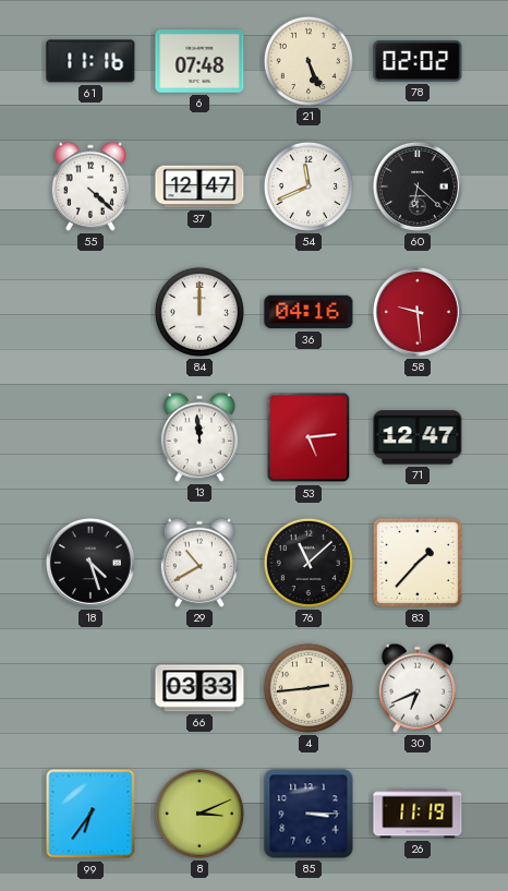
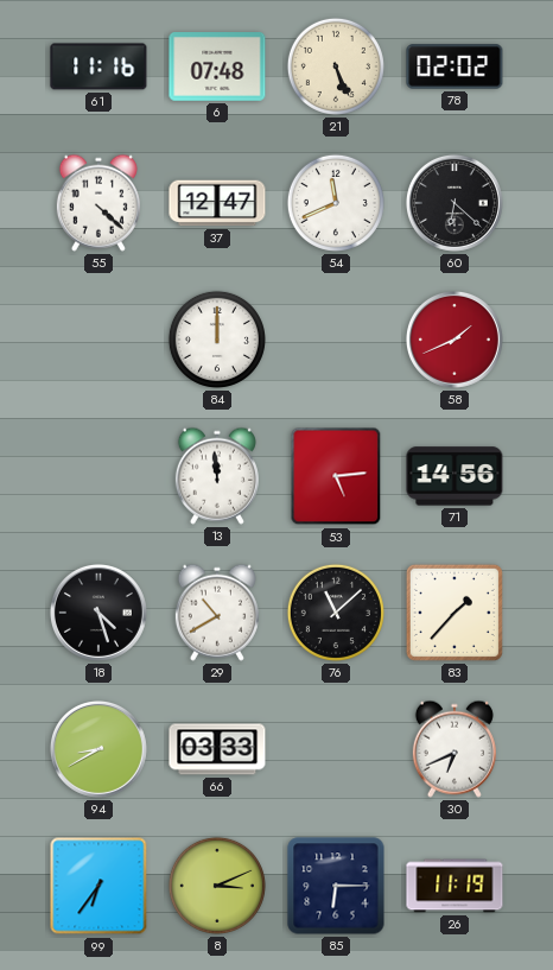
36: 04:16 -> none (309, 312)
58: 9:29 -> 1:41 (455, 340)
71: 12:47 -> 14:56 (455, 476)
94: none -> 8:40 (98, 749)
4: 2:44 -> none (309, 688)
85: 3:15 -> 6:15 (336, 886)
